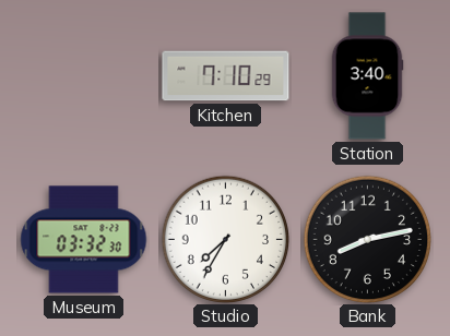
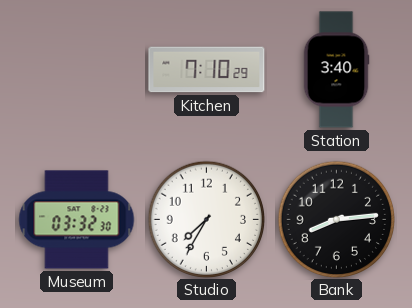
Bank: 8:13 -> 8:14 (336, 219)
